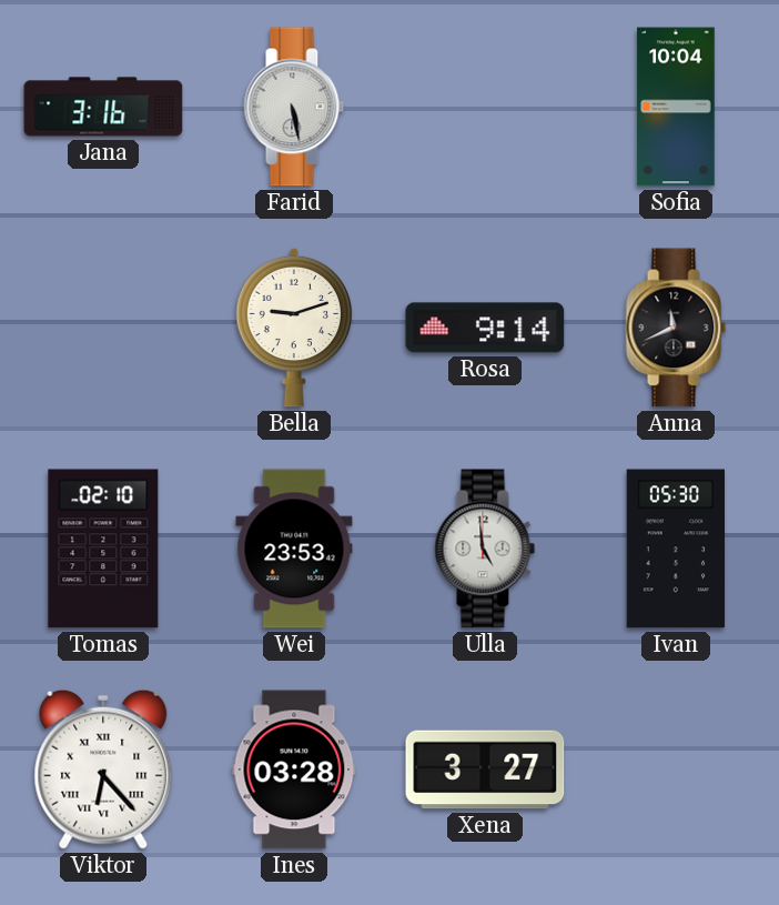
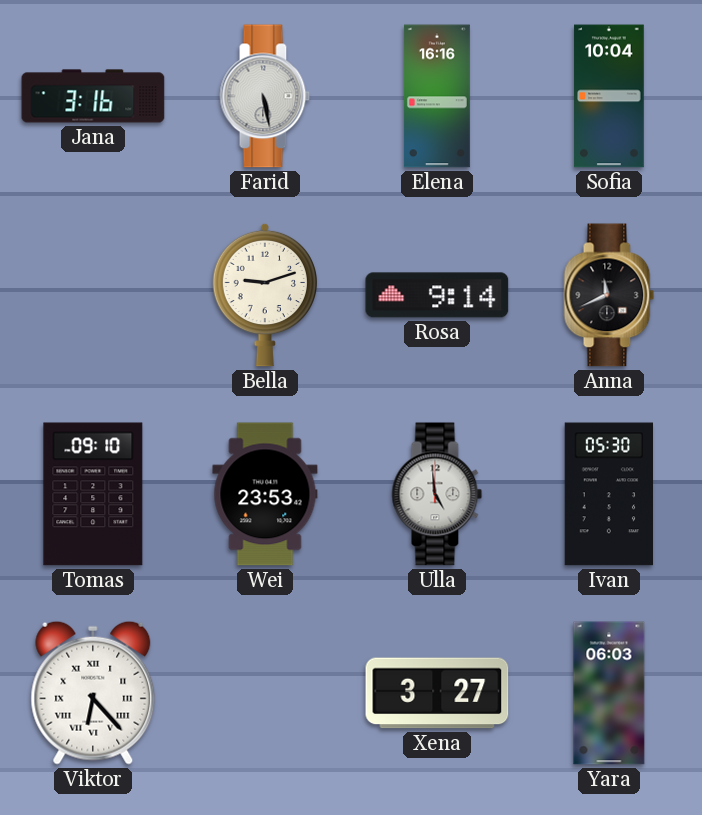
Elena: none -> 16:16 (437, 96)
Tomas: 02:10 -> 09:10 (93, 494)
Ines: 03:28 -> none (294, 770)
Yara: none -> 06:03 (609, 693)
